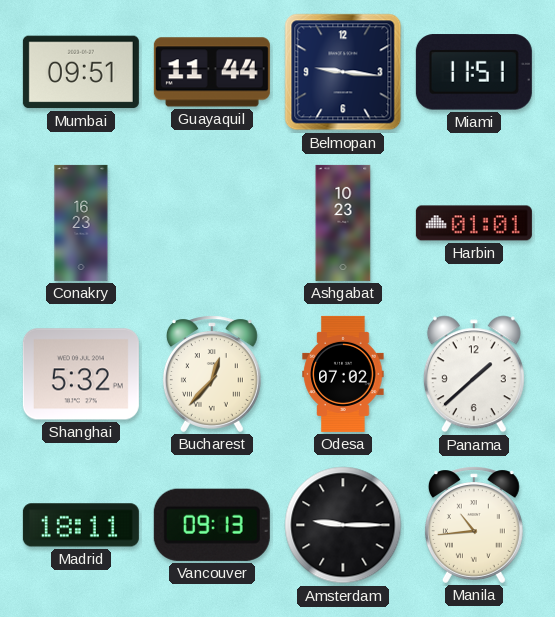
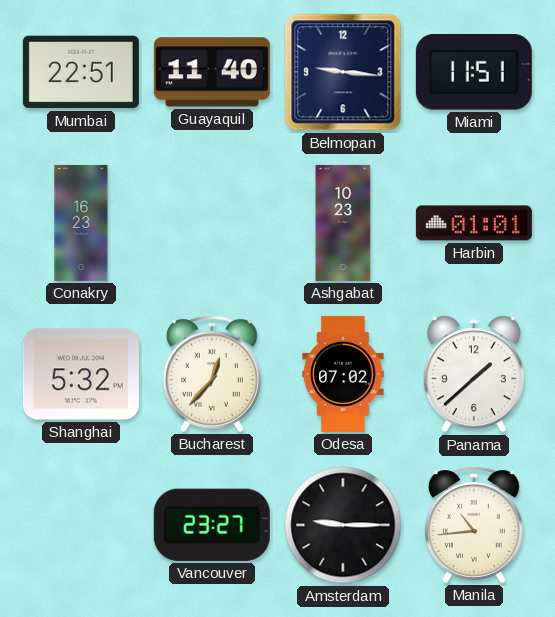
Mumbai: 09:51 -> 22:51 (81, 72)
Guayaquil: 11:44 -> 11:40 (212, 72)
Madrid: 18:11 -> none (81, 525)
Vancouver: 09:13 -> 23:27 (212, 525)
